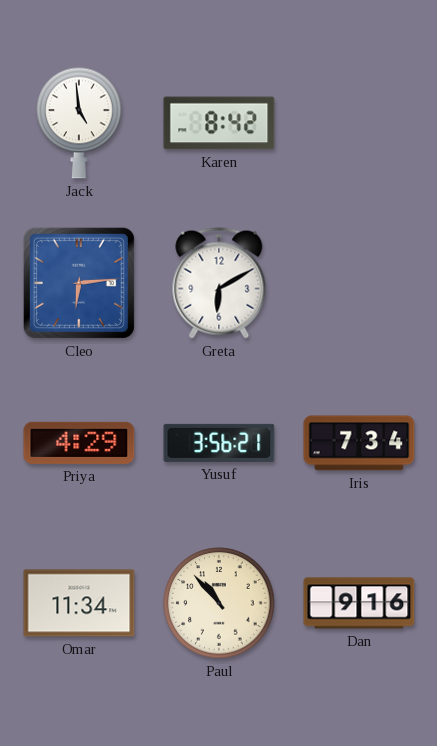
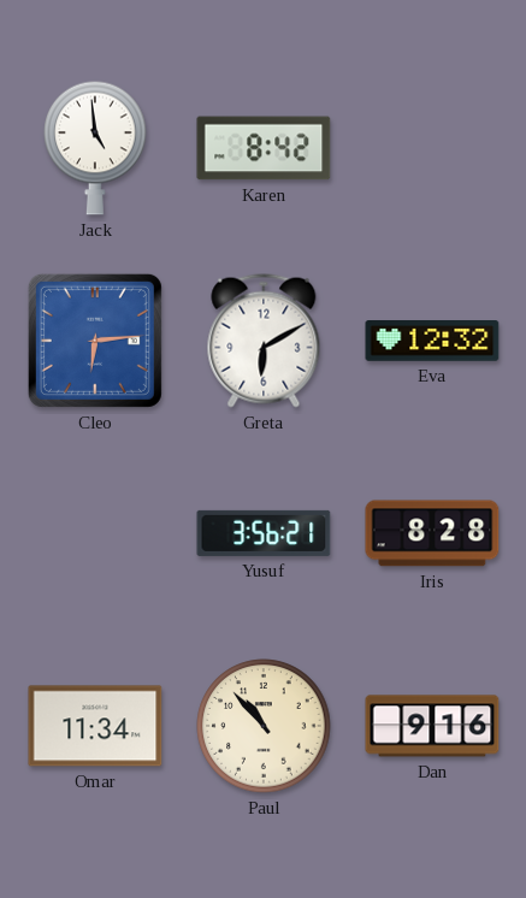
Eva: none -> 12:32 (432, 342)
Priya: 4:29 -> none (79, 443)
Iris: 7:34 -> 8:28 (432, 533)
